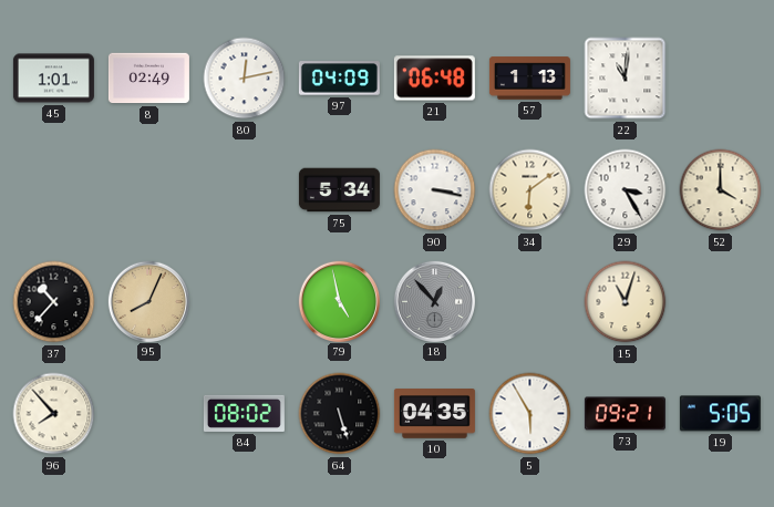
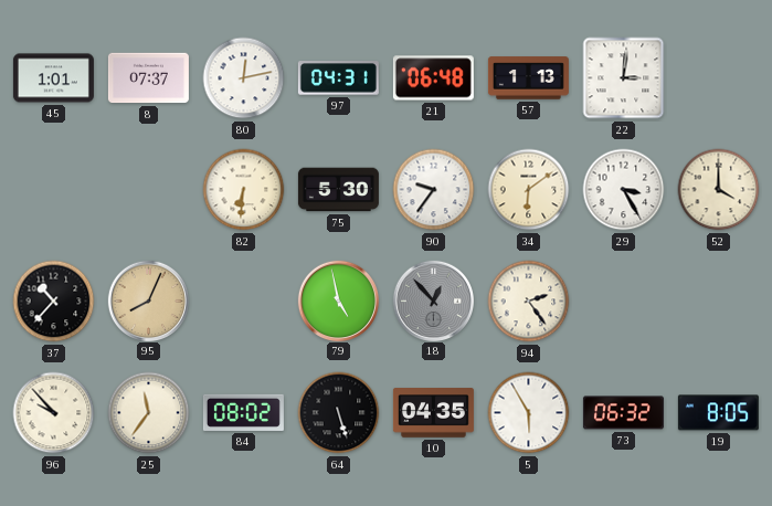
8: 02:49 -> 07:37 (148, 78)
97: 04:09 -> 04:31 (338, 78)
22: 11:01 -> 3:01 (624, 78)
82: none -> 6:31 (244, 190)
75: 5:34 -> 5:30 (338, 190)
90: 3:17 -> 9:36 (434, 190)
94: none -> 2:24 (529, 302)
15: 11:03 -> none (626, 302)
96: 7:53 -> 9:53 (54, 413)
25: none -> 11:36 (149, 413)
73: 09:21 -> 06:32 (623, 413)
19: 5:05 -> 8:05 (718, 413)
